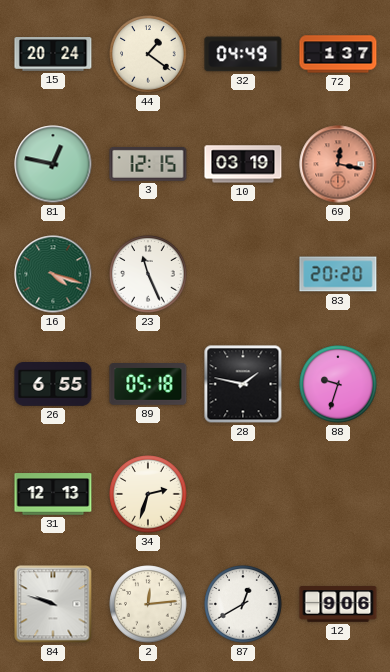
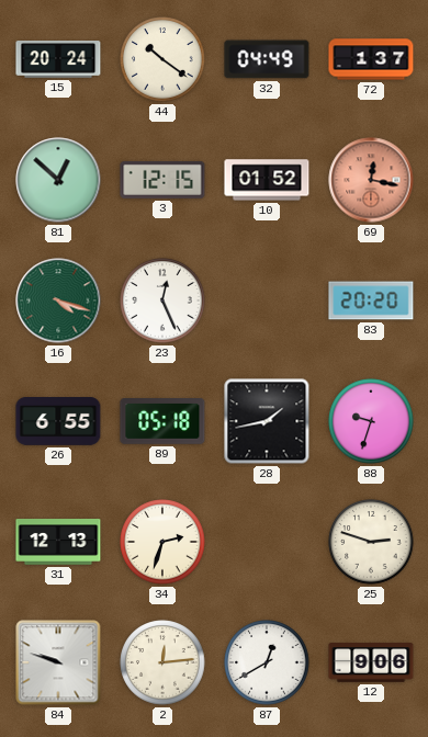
44: 1:21 -> 10:21 (162, 59)
81: 12:47 -> 12:52 (58, 180)
10: 03:19 -> 01:52 (267, 180)
23: 11:26 -> 12:26 (162, 301)
28: 1:47 -> 1:43 (267, 421)
25: none -> 2:48 (371, 542)
